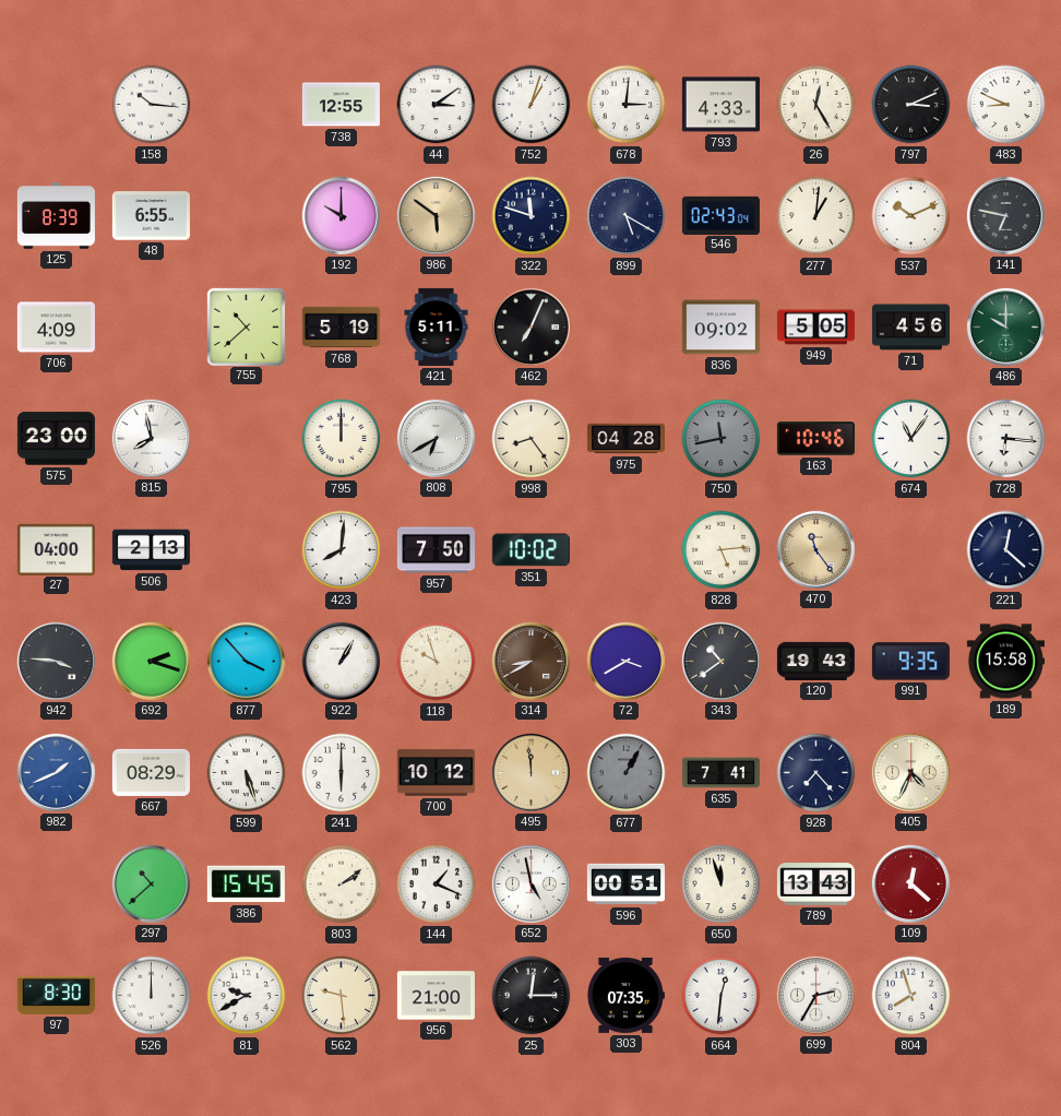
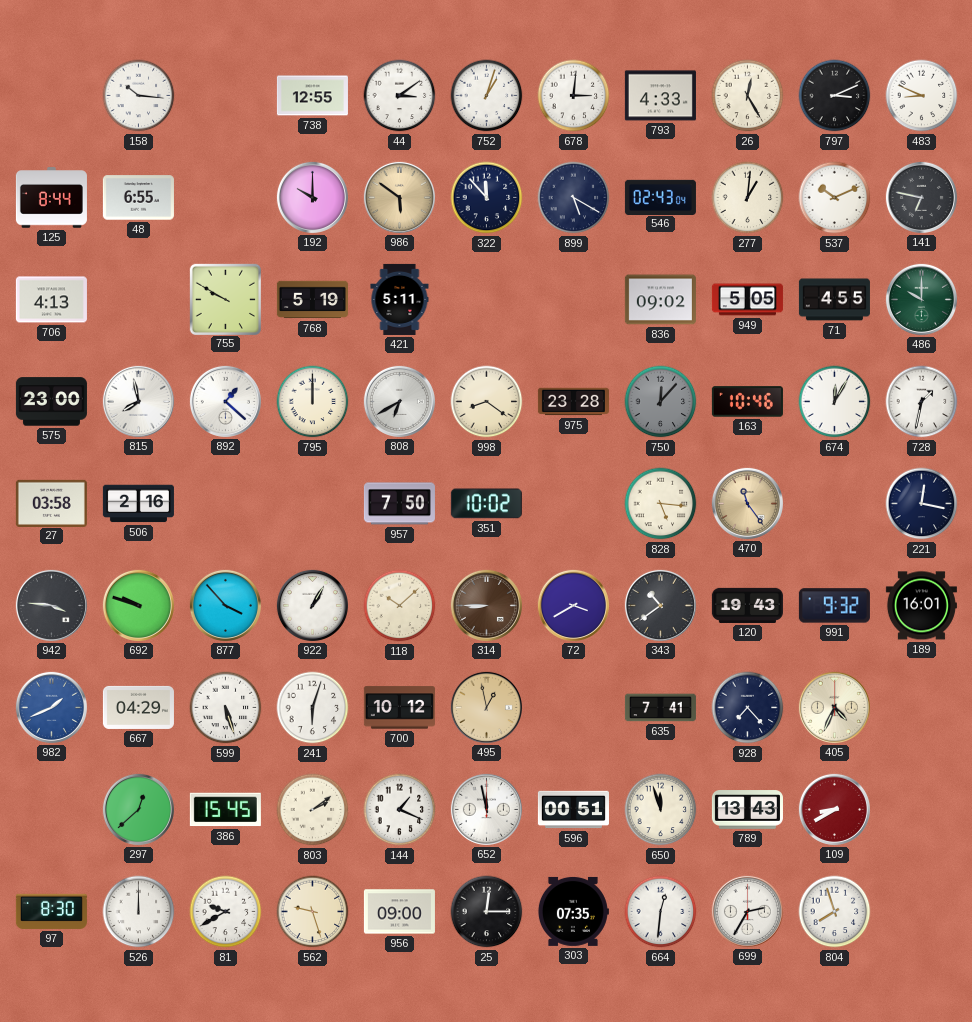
125: 8:39 -> 8:44 (51, 198)
322: 11:48 -> 11:53 (487, 198)
706: 4:09 -> 4:13 (51, 300)
755: 10:38 -> 9:50 (225, 299)
462: 7:04 -> none (530, 327)
71: 4:56 -> 4:55 (834, 300)
892: none -> 1:22 (225, 401)
998: 8:24 -> 8:21 (487, 402)
975: 04:28 -> 23:28 (573, 402)
750: 11:43 -> 12:07 (661, 402)
674: 11:06 -> 12:05 (835, 402)
728: 6:16 -> 1:32 (922, 402)
27: 04:00 -> 03:58 (51, 503)
506: 2:13 -> 2:16 (138, 504)
423: 8:01 -> none (342, 550)
828: 5:14 -> 5:16 (661, 504)
221: 12:22 -> 12:17 (922, 504)
692: 2:18 -> 9:48 (138, 605)
118: 9:57 -> 10:08 (400, 606)
314: 8:40 -> 8:45 (486, 605)
991: 9:35 -> 9:32 (834, 606)
189: 15:58 -> 16:01 (921, 606)
667: 08:29 -> 04:29 (138, 707)
241: 6:00 -> 6:03 (313, 708)
495: 11:59 -> 12:58 (486, 707)
677: 1:05 -> none (627, 773)
297: 10:38 -> 12:38 (138, 809)
652: 4:58 -> 11:58 (486, 809)
109: 12:22 -> 8:40 (834, 809)
562: 9:29 -> 9:27 (313, 912)
956: 21:00 -> 09:00 (399, 912)
